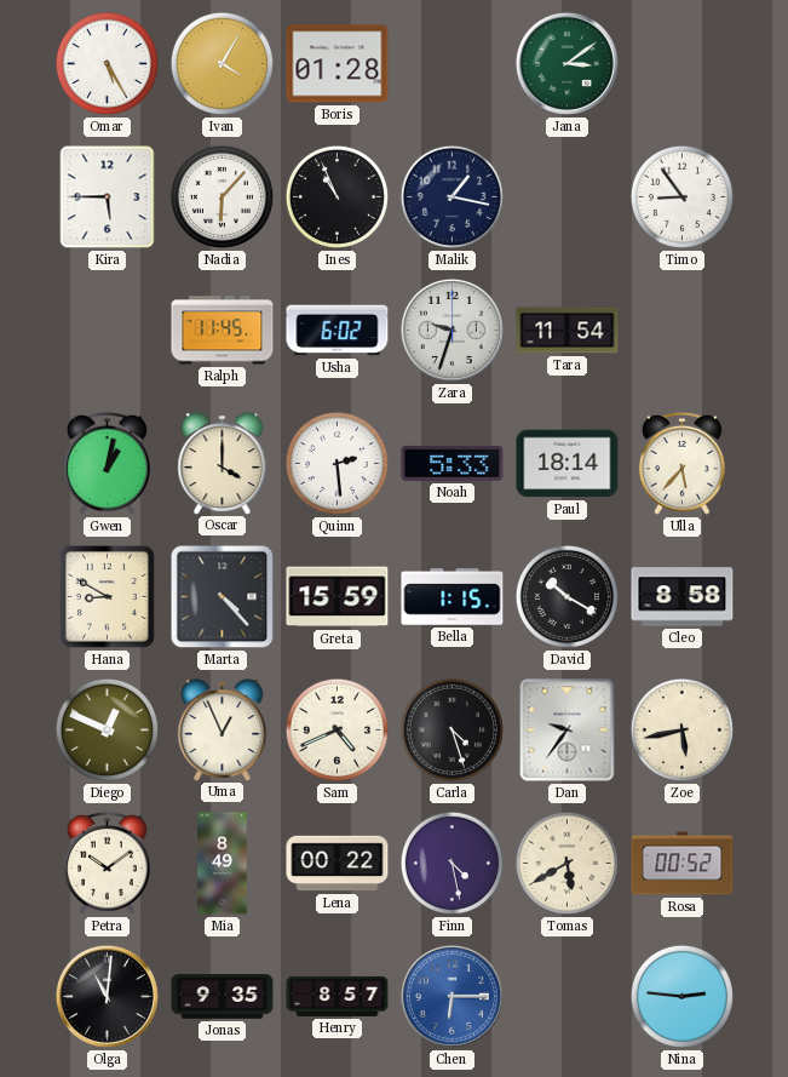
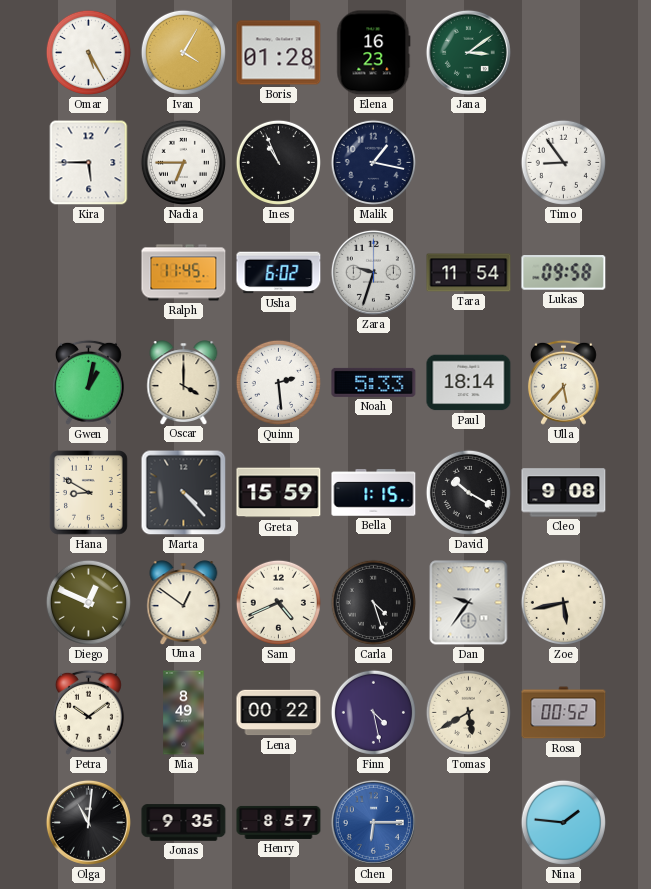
Elena: none -> 16:23 (374, 53)
Nadia: 6:07 -> 6:45 (183, 162)
Lukas: none -> 09:58 (564, 273)
Cleo: 8:58 -> 9:08 (564, 493)
Uma: 12:56 -> 12:51 (184, 602)
Nina: 2:46 -> 1:46 (563, 822)
